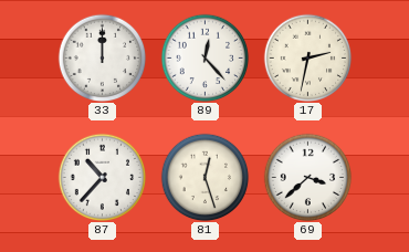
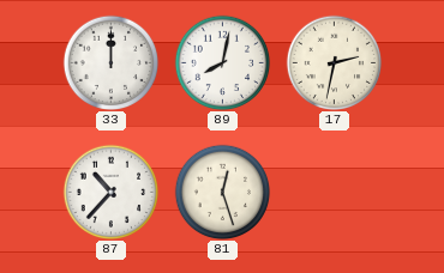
89: 12:23 -> 8:02 (222, 62)
69: 3:38 -> none (307, 177)
